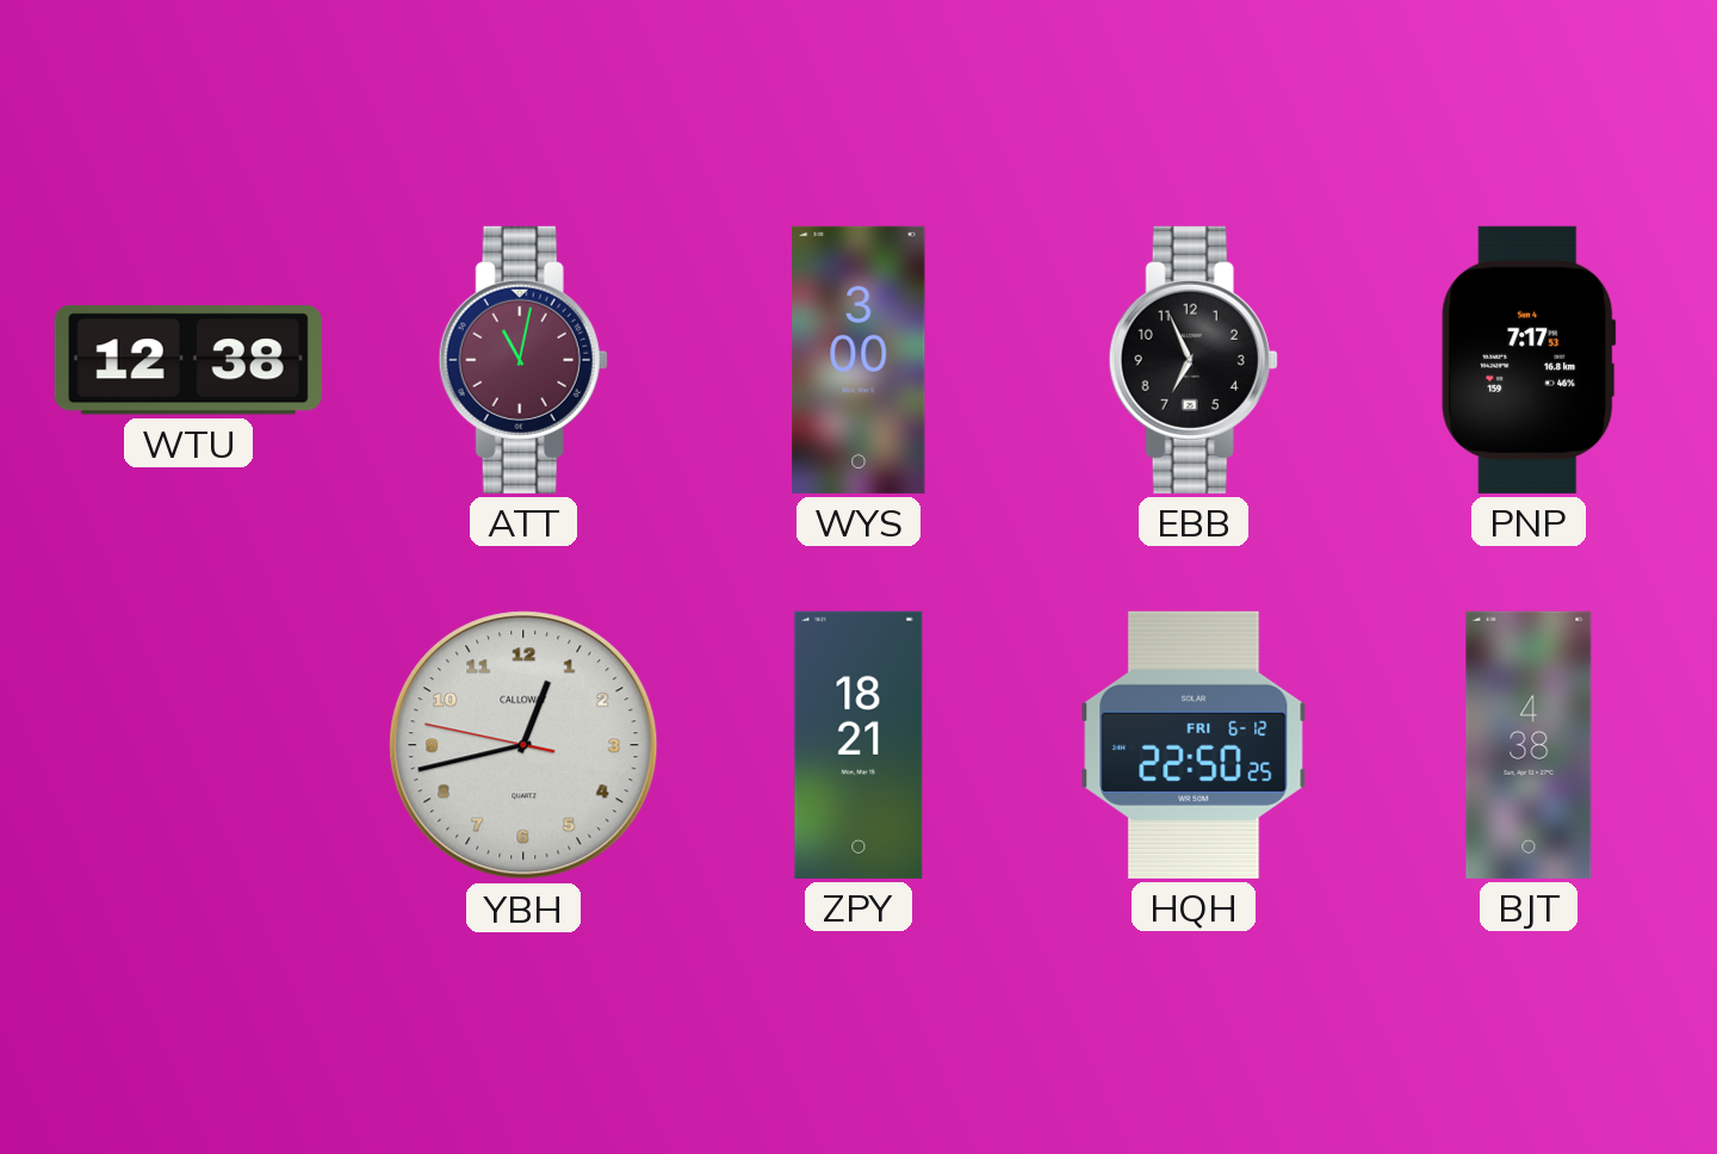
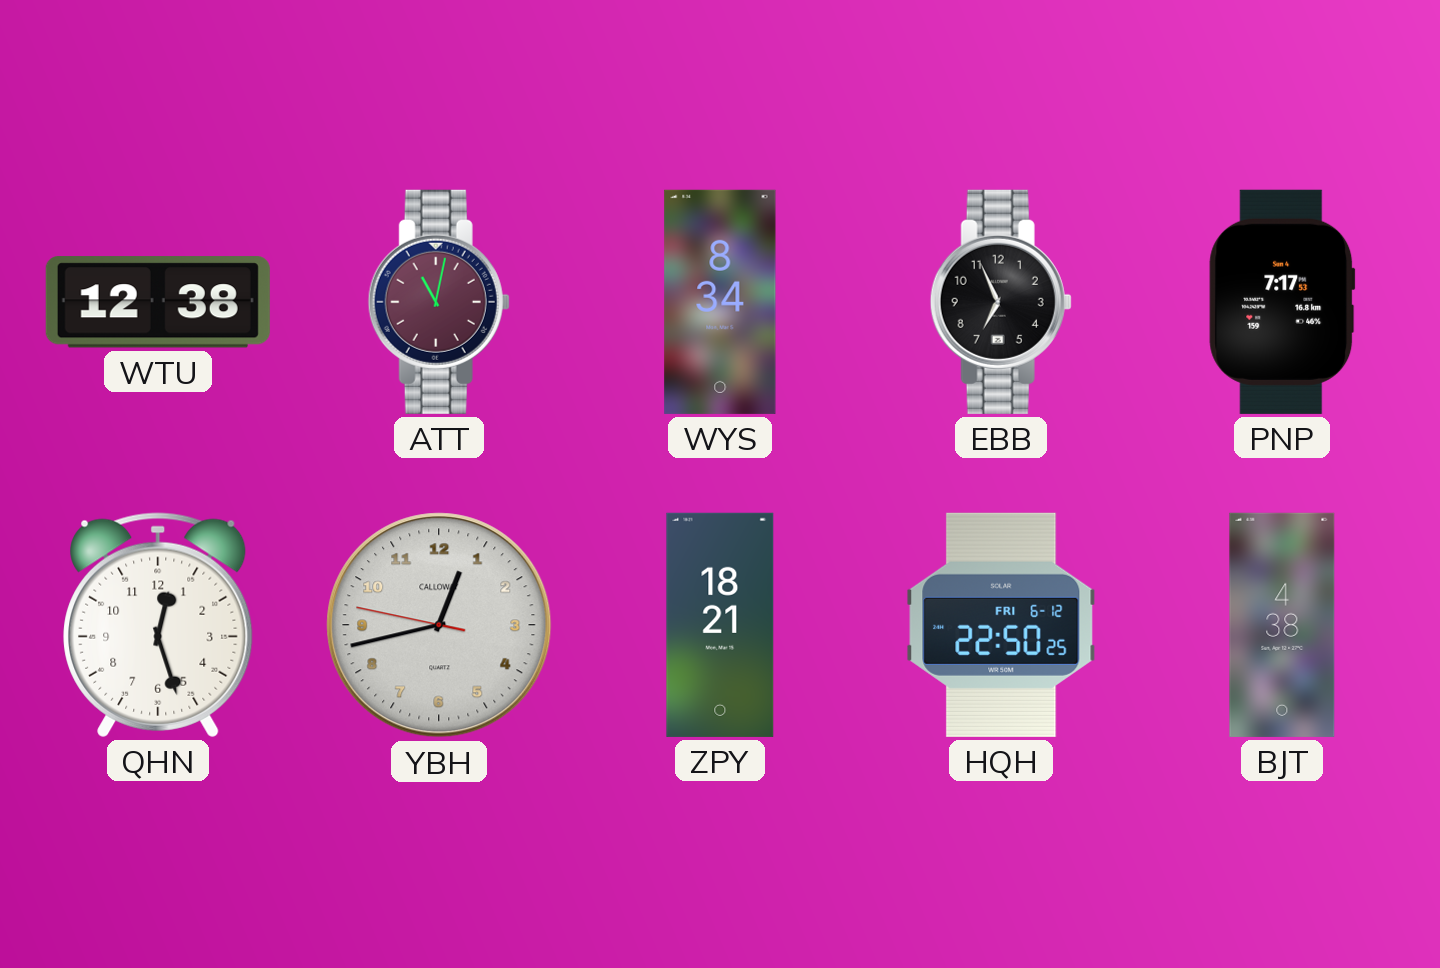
WYS: 3:00 -> 8:34 (720, 302)
QHN: none -> 12:27 (158, 625)
